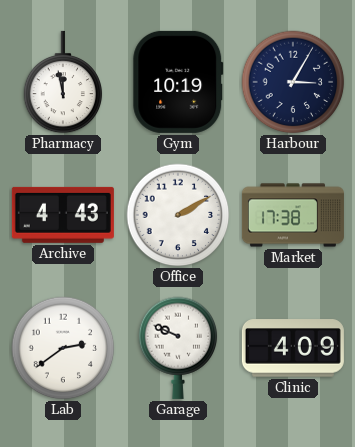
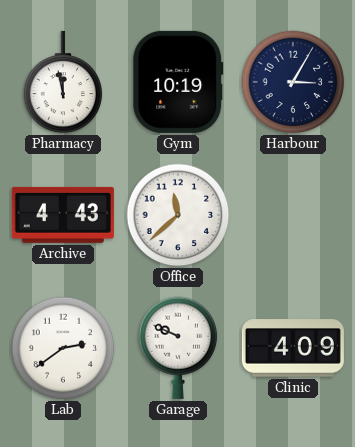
Office: 2:10 -> 11:38 (178, 215)
Market: 17:38 -> none (293, 215)
